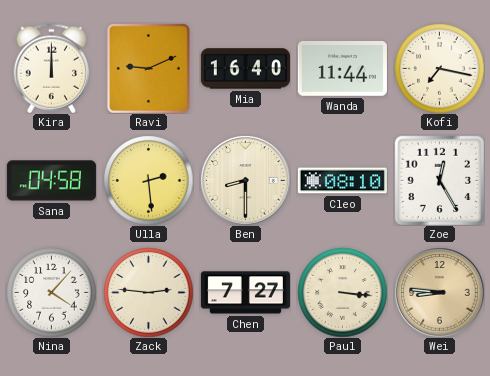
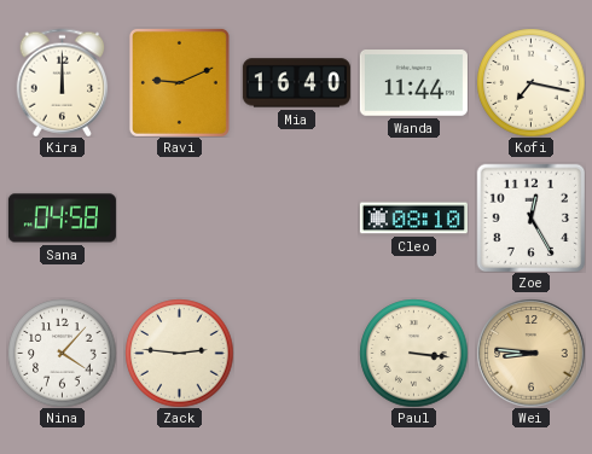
Ulla: 2:29 -> none (148, 180)
Ben: 8:30 -> none (245, 180)
Chen: 7:27 -> none (245, 293)
